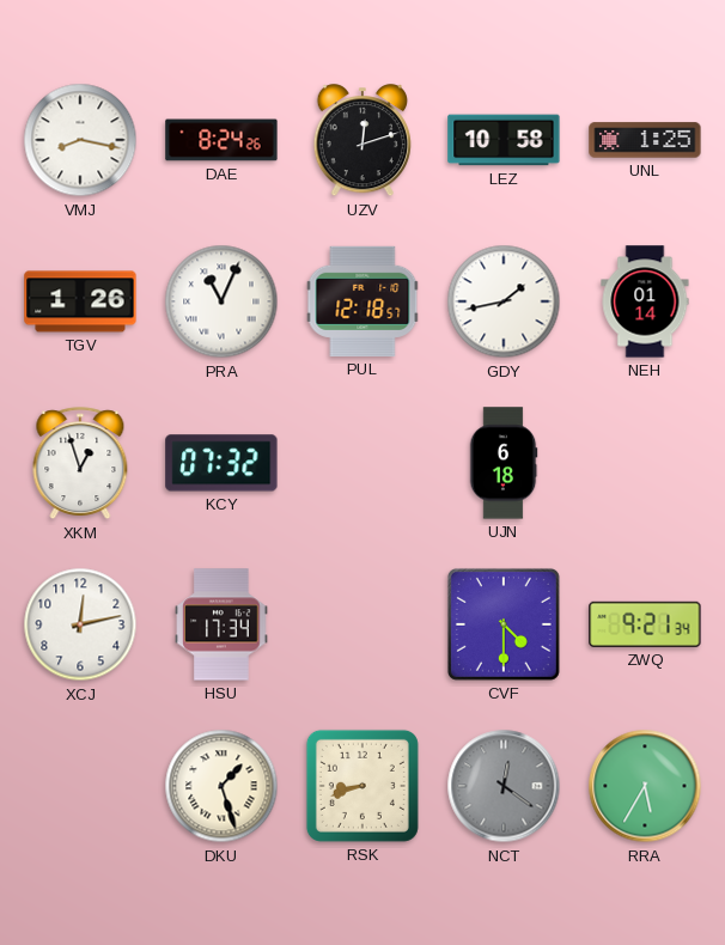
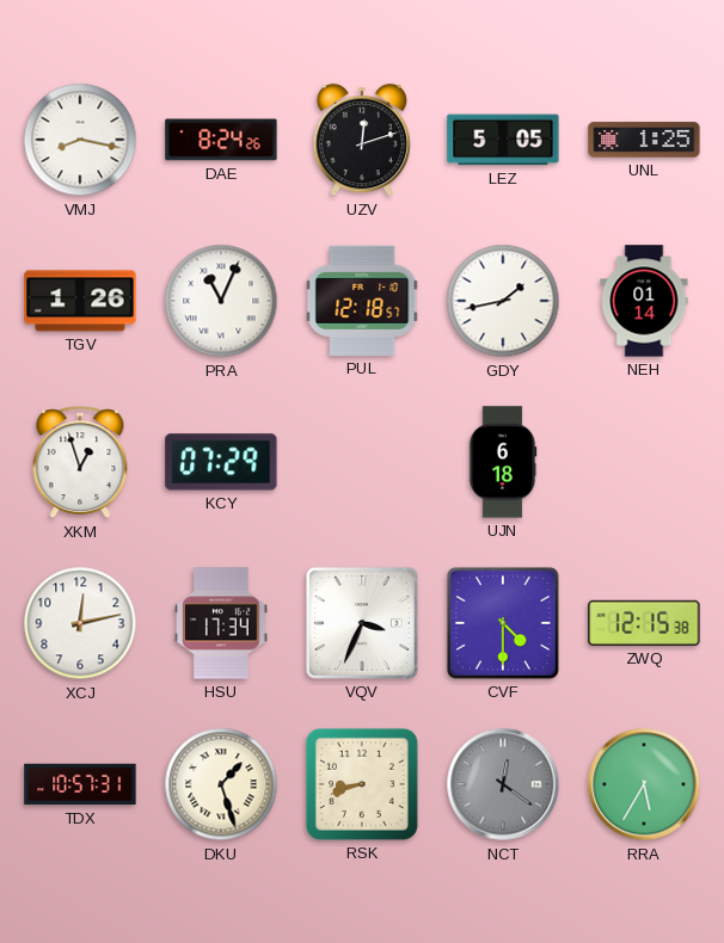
LEZ: 10:58 -> 5:05 (503, 140)
KCY: 07:32 -> 07:29 (221, 462)
VQV: none -> 3:34 (362, 623)
ZWQ: 9:21 -> 12:15 (644, 623)
TDX: none -> 10:57 (80, 784)
